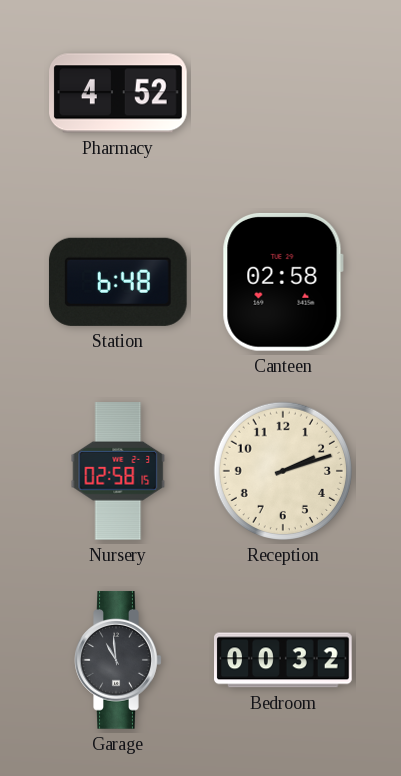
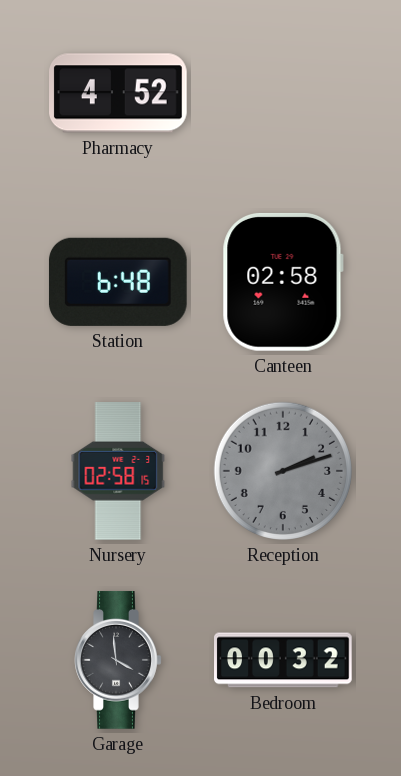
Reception dial: cream -> grey (283, 471)
Garage: 10:59 -> 3:59 (118, 660)
